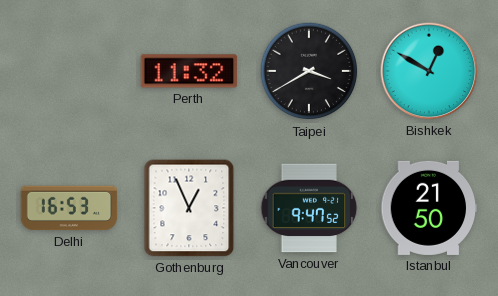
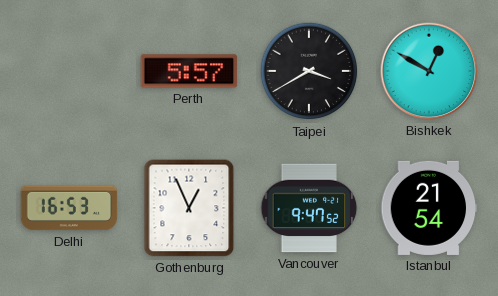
Perth: 11:32 -> 5:57 (189, 71)
Istanbul: 21:50 -> 21:54 (429, 208)
